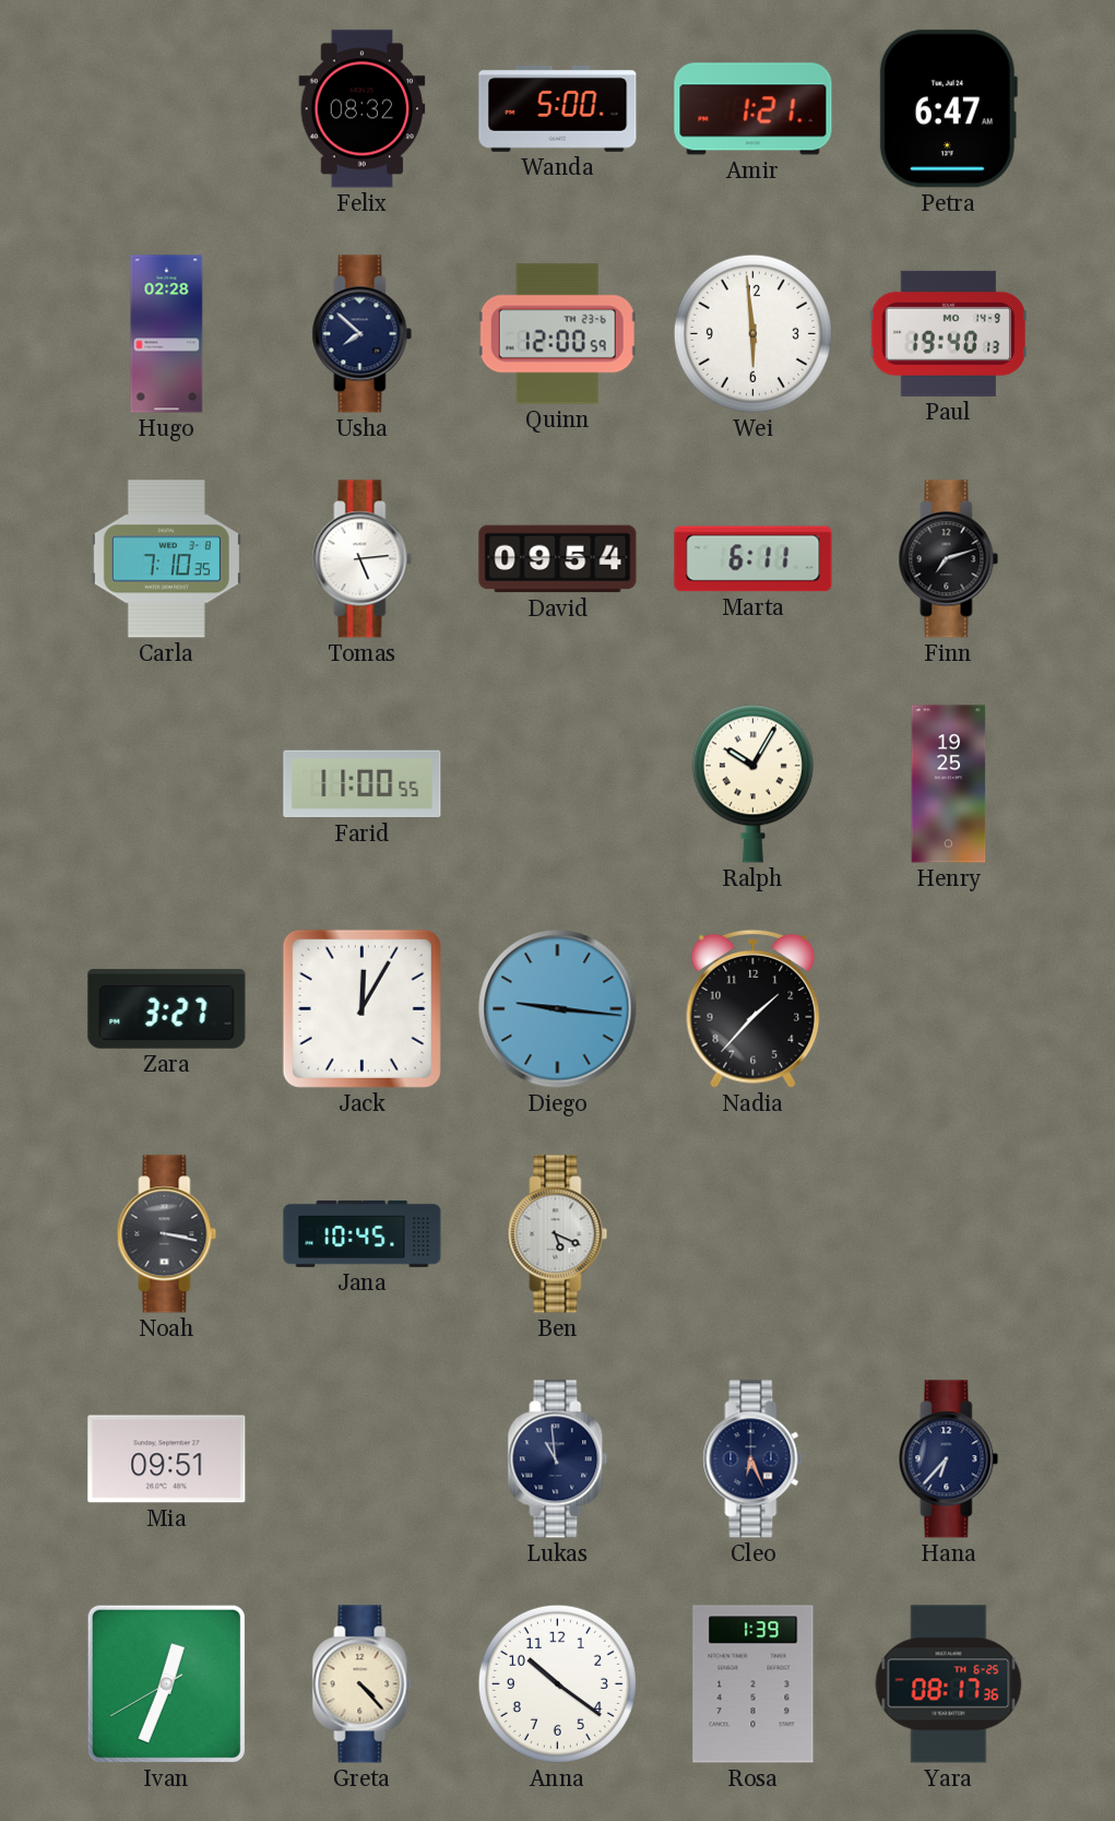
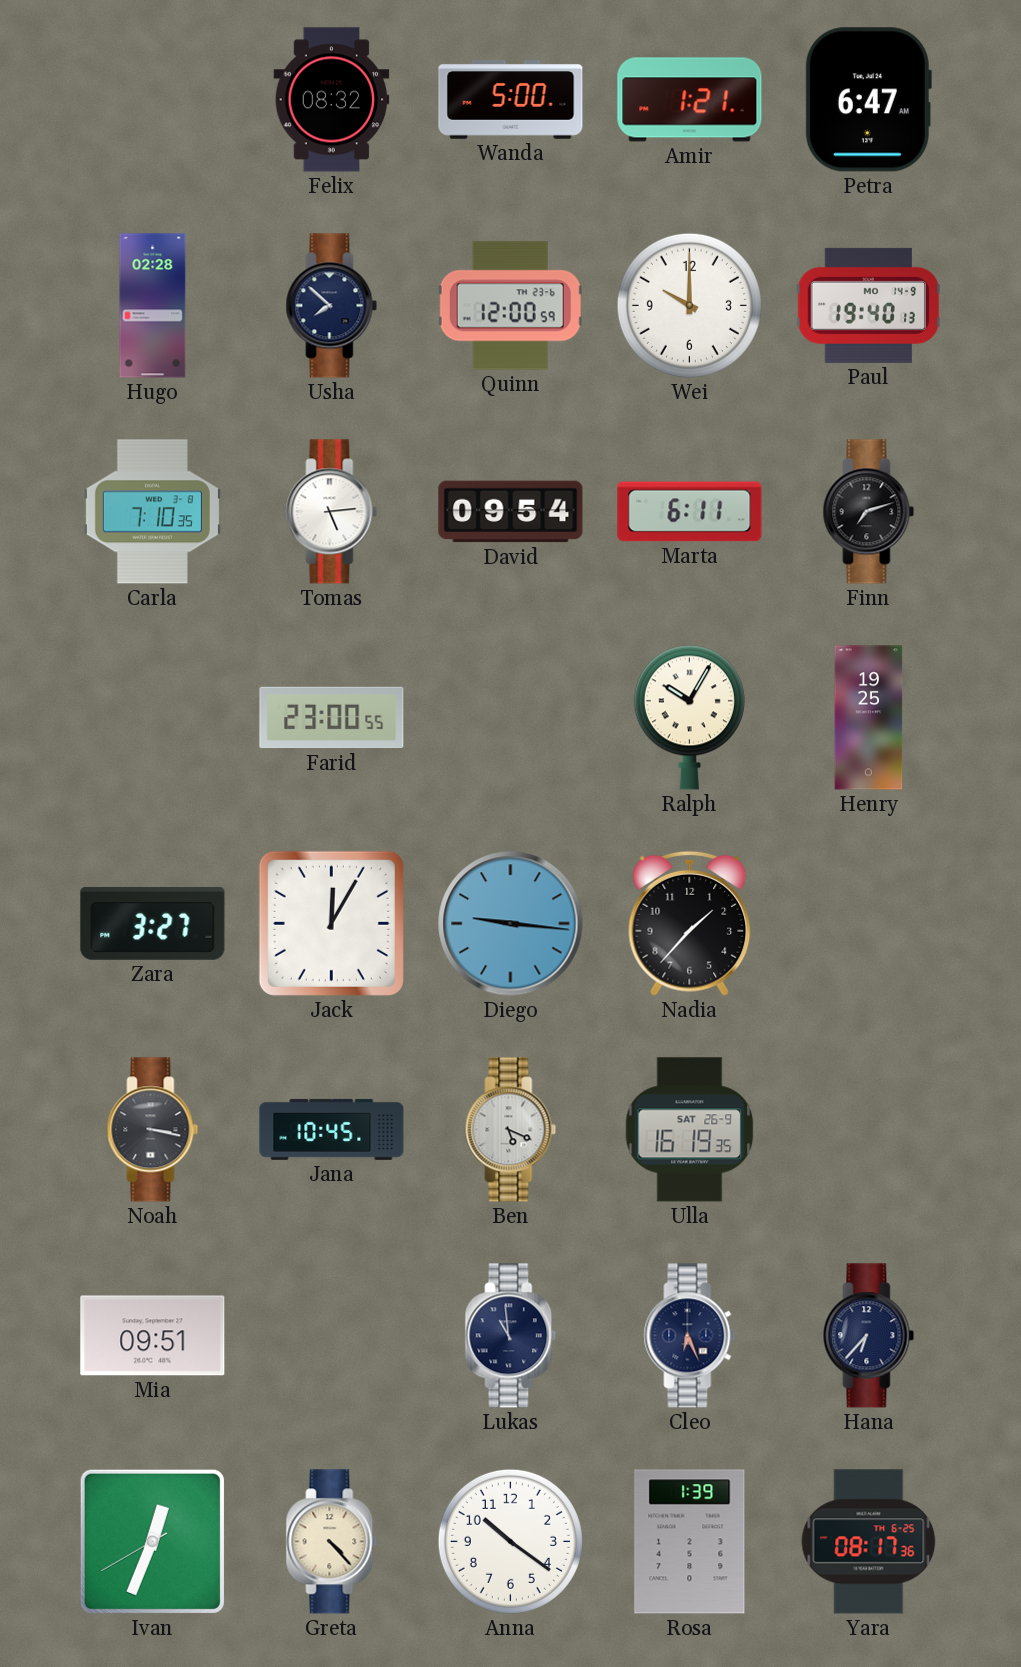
Wei: 5:59 -> 10:00 (689, 305)
Farid: 11:00 -> 23:00 (332, 718)
Ulla: none -> 16:19 (690, 1130)
